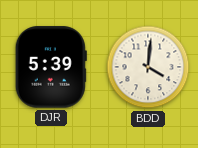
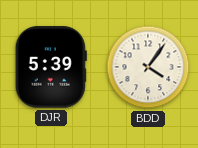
BDD: 4:01 -> 4:06 (148, 67)
